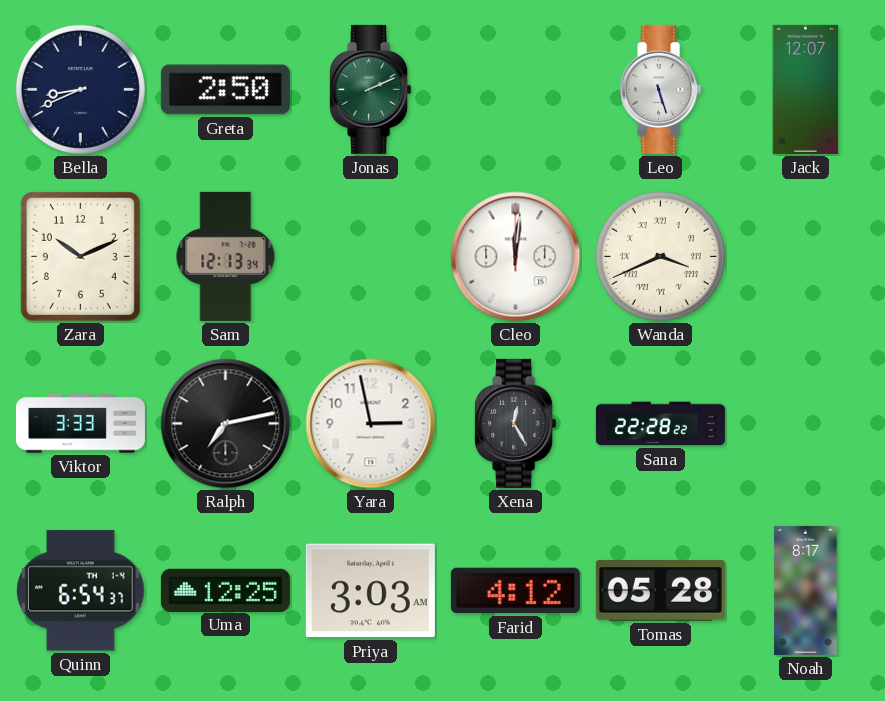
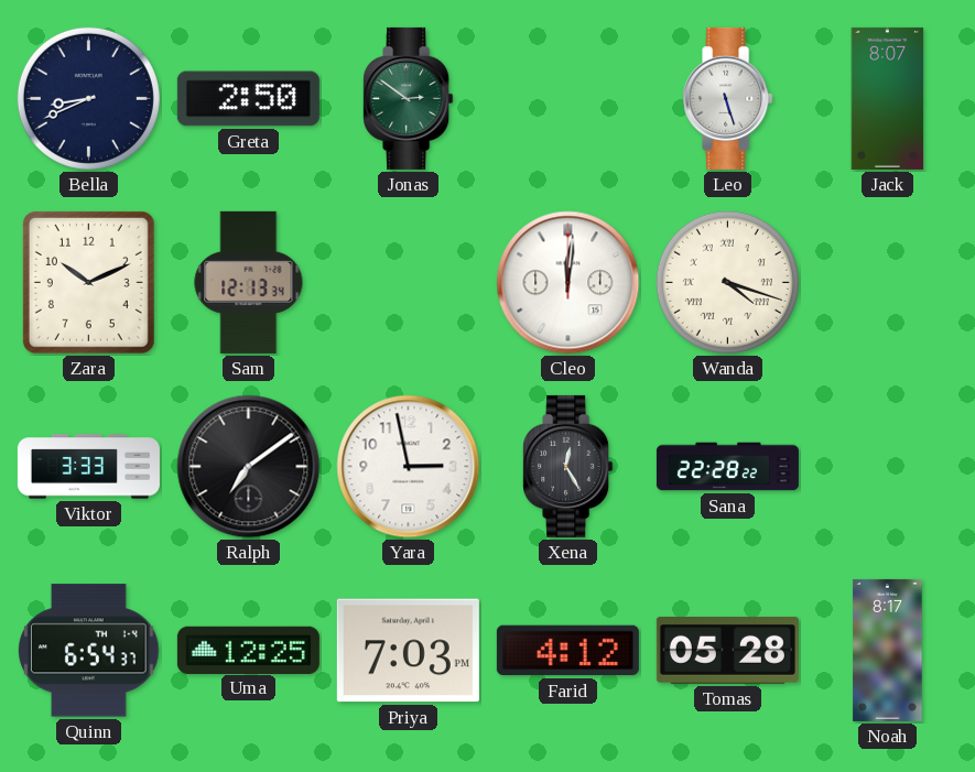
Jonas: 2:11 -> 2:51 (409, 98)
Jack: 12:07 -> 8:07 (888, 98)
Wanda: 3:41 -> 4:18 (727, 282)
Ralph: 7:13 -> 7:09 (249, 467)
Priya: 3:03 -> 7:03 (408, 651)
